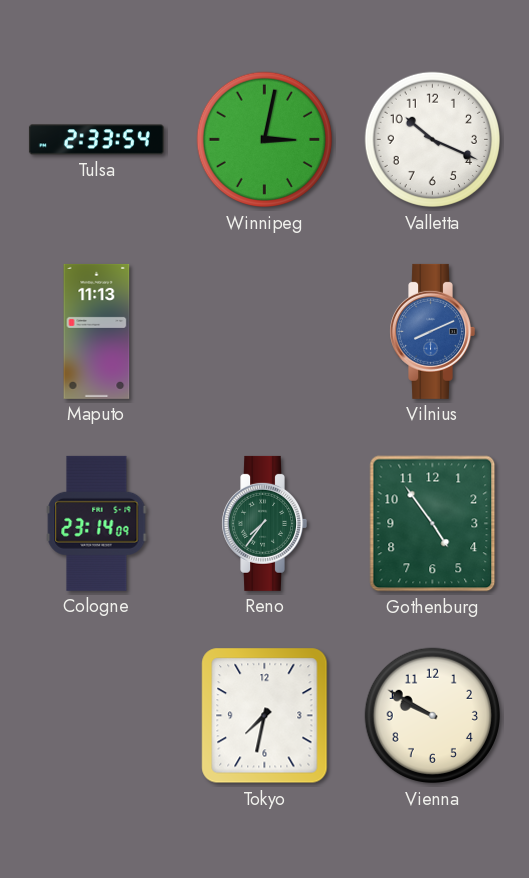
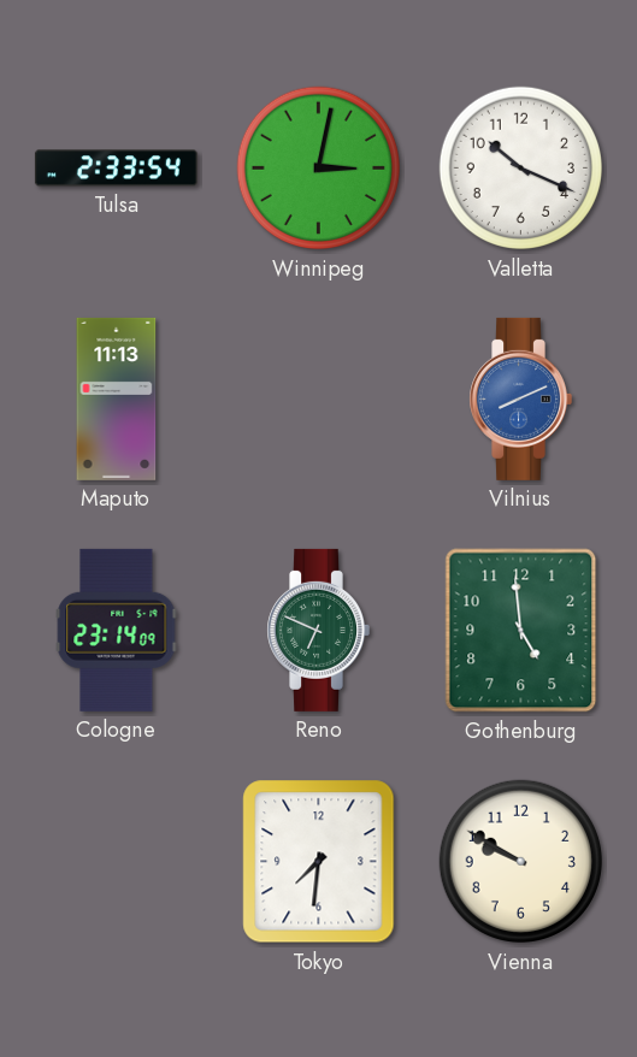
Reno: 7:36 -> 6:49 (318, 630)
Gothenburg: 4:54 -> 4:59 (521, 631)
Tokyo: 7:32 -> 7:31 (319, 862)
